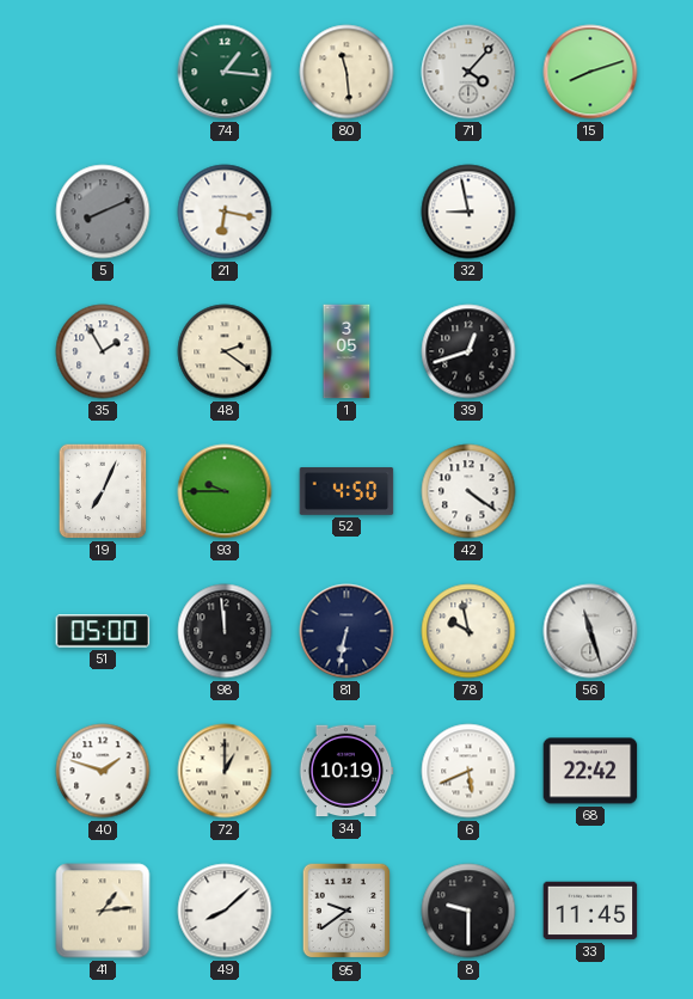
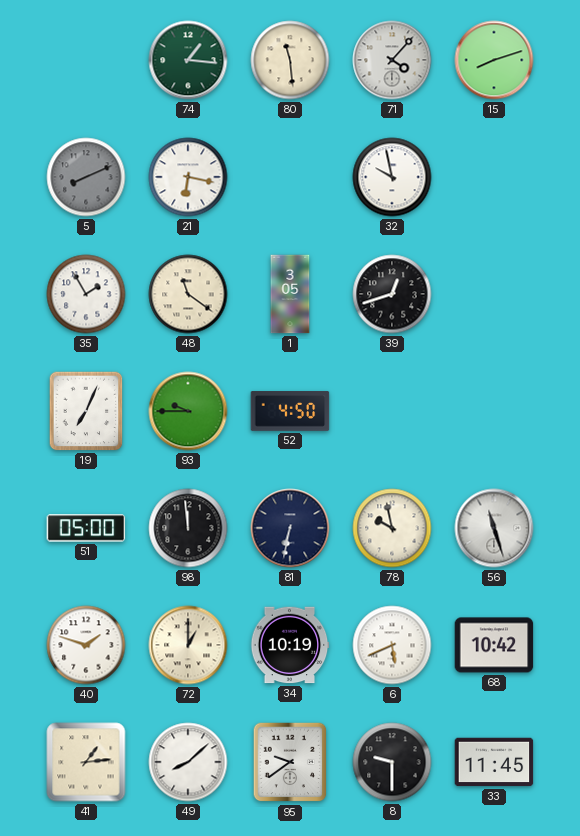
32: 8:58 -> 9:58 (392, 177)
48: 2:21 -> 11:21 (188, 294)
42: 4:21 -> none (468, 491)
68: 22:42 -> 10:42 (494, 645)
